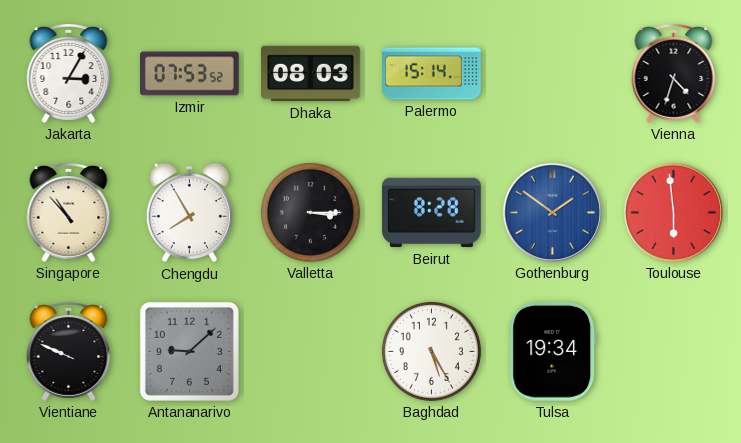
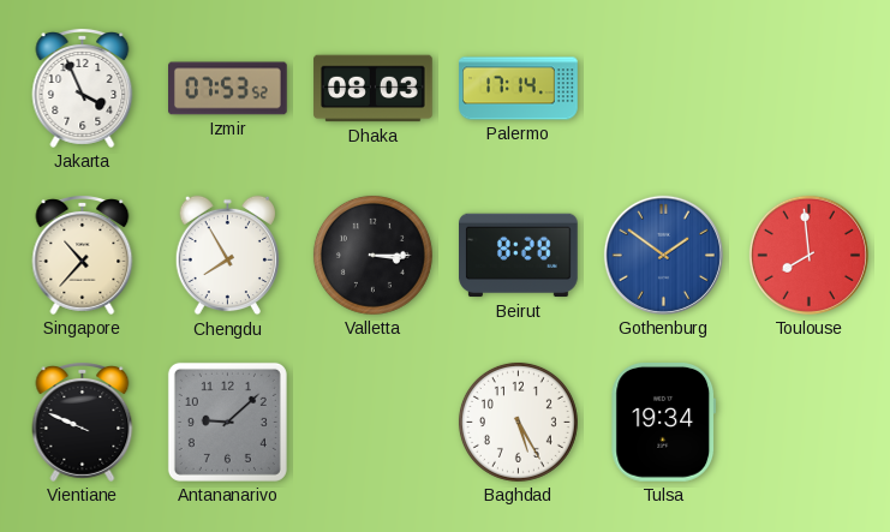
Jakarta: 3:05 -> 3:56 (83, 89)
Palermo: 15:14 -> 17:14 (519, 89)
Vienna: 4:33 -> none (674, 74)
Singapore: 10:53 -> 10:37 (83, 256)
Toulouse: 5:59 -> 7:59 (808, 255)
